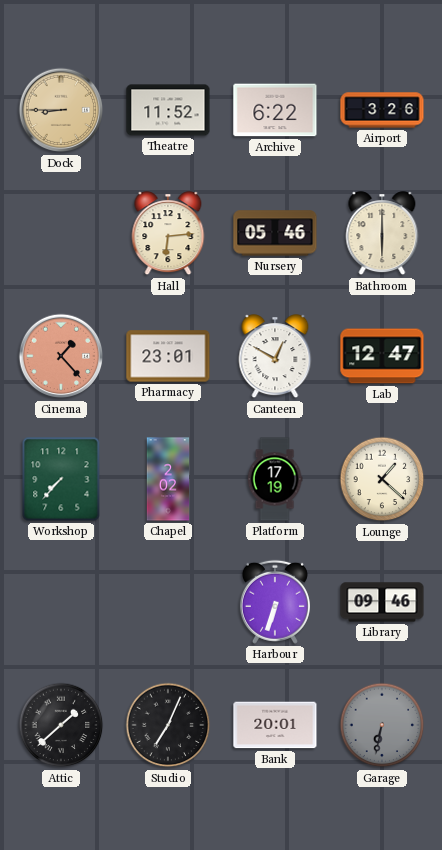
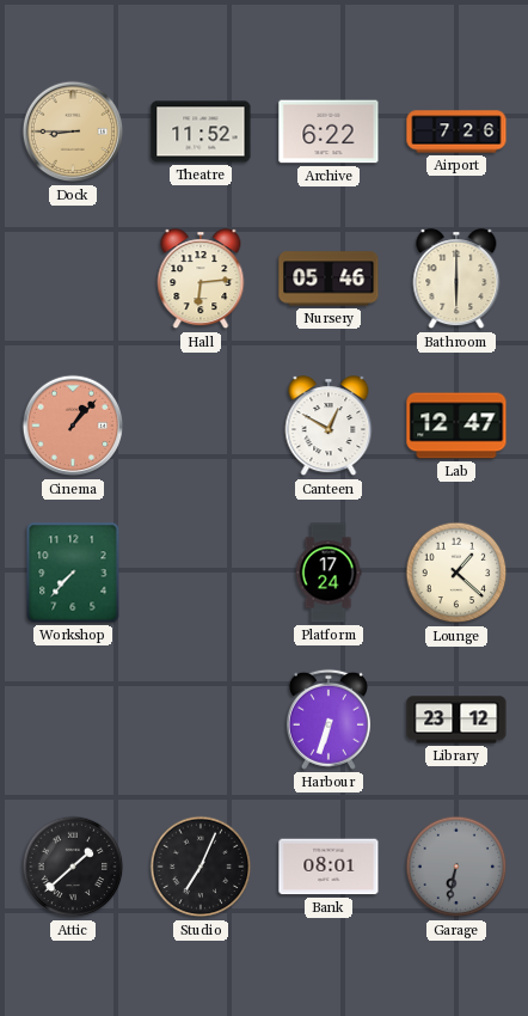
Airport: 3:26 -> 7:26 (456, 131)
Cinema: 1:23 -> 1:07 (73, 426)
Pharmacy: 23:01 -> none (168, 356)
Chapel: 2:02 -> none (168, 479)
Platform: 17:19 -> 17:24 (329, 573)
Library: 09:46 -> 23:12 (456, 720)
Bank: 20:01 -> 08:01 (329, 867)
